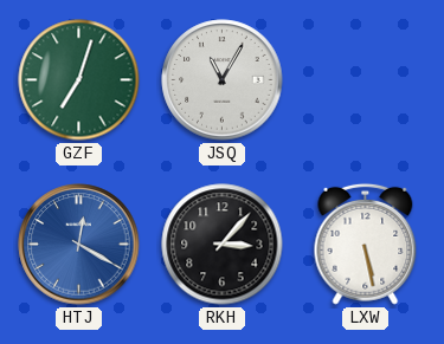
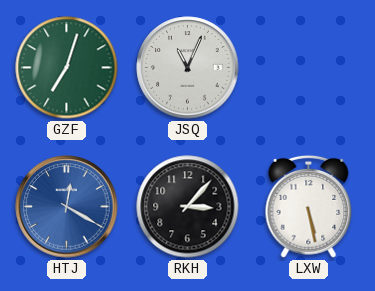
JSQ: 11:05 -> 11:04 (188, 68)
